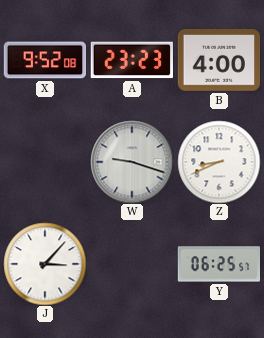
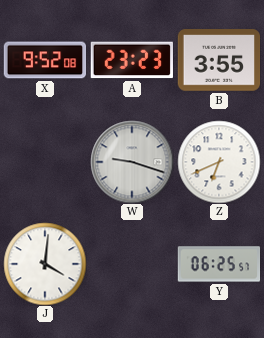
B: 4:00 -> 3:55 (219, 60)
Z: 8:41 -> 6:41 (219, 162)
J: 3:07 -> 4:01 (45, 264)
